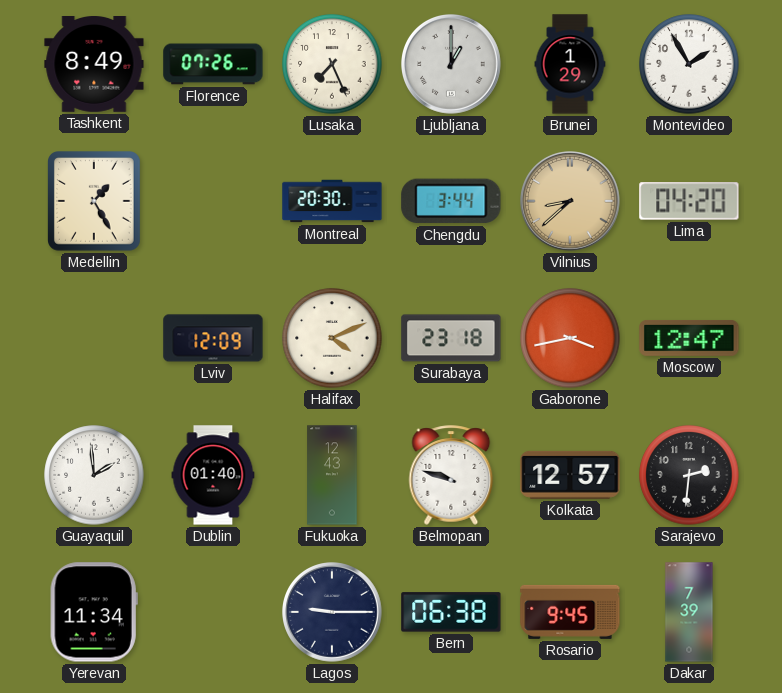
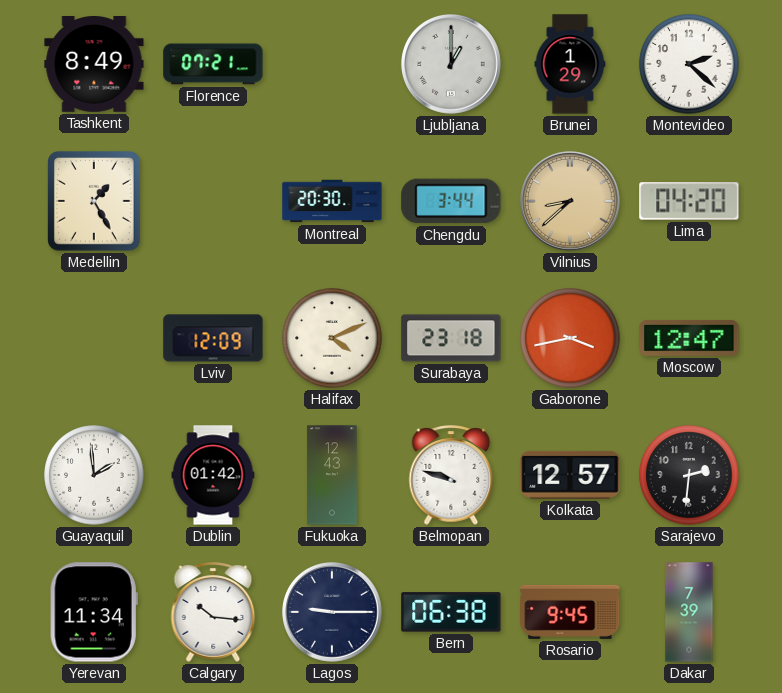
Florence: 07:26 -> 07:21 (213, 64)
Lusaka: 7:26 -> none (332, 64)
Montevideo: 1:55 -> 2:22 (689, 64)
Dublin: 01:40 -> 01:42 (213, 475)
Calgary: none -> 10:16 (213, 612)
